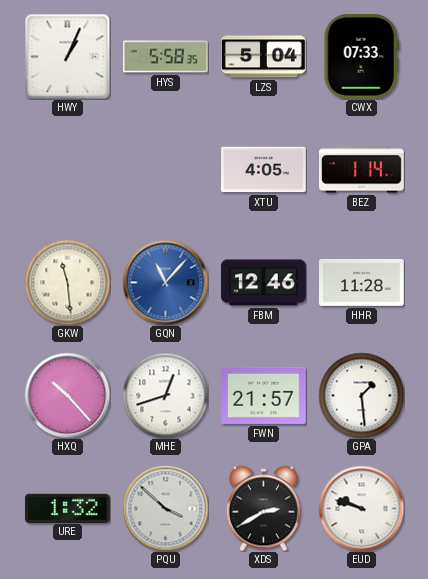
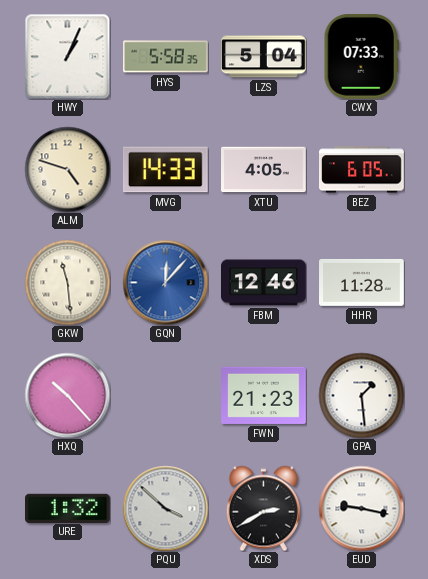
ALM: none -> 4:48 (67, 169)
MVG: none -> 14:33 (165, 170)
BEZ: 1:14 -> 6:05 (362, 170)
GQN: 11:07 -> 12:07 (165, 282)
MHE: 12:42 -> none (165, 395)
FWN: 21:57 -> 21:23 (264, 395)
EUD: 9:48 -> 9:17 (361, 508)
